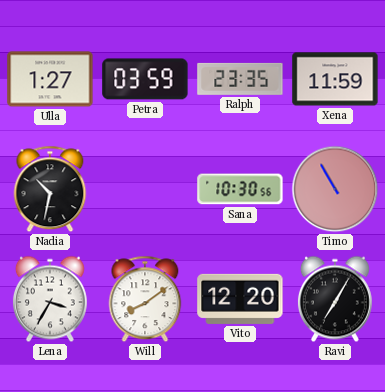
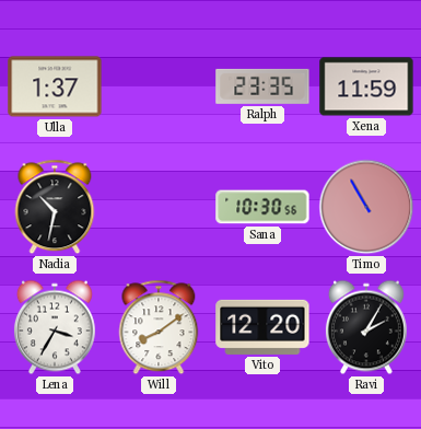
Ulla: 1:27 -> 1:37 (55, 86)
Petra: 03:59 -> none (145, 79)
Ravi: 7:05 -> 2:05 (366, 327)
